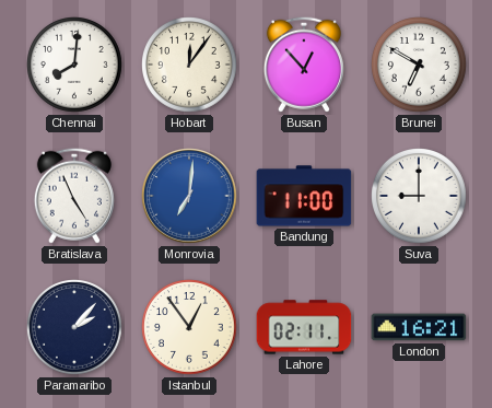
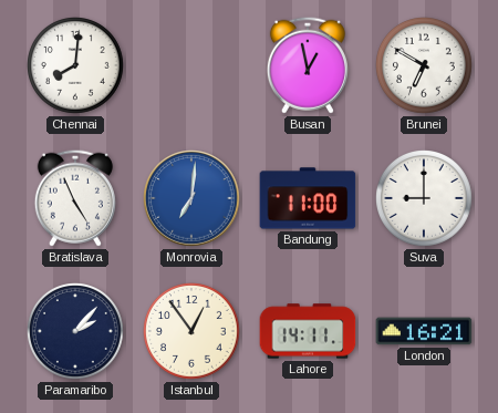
Hobart: 12:06 -> none (190, 66)
Busan: 12:53 -> 12:58 (308, 65)
Lahore: 02:11 -> 14:11 (308, 331)
